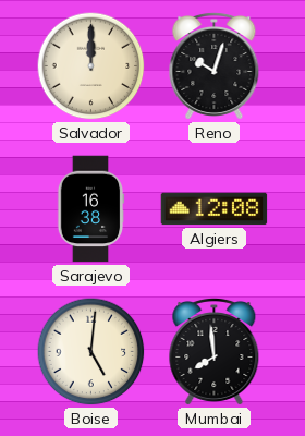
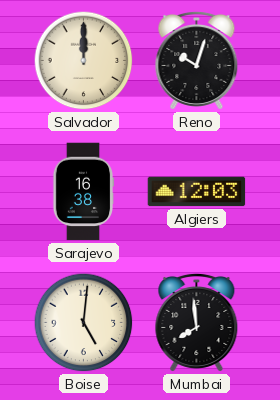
Algiers: 12:08 -> 12:03 (197, 192)
